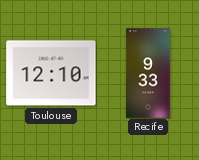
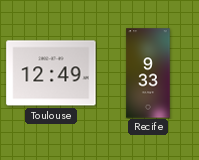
Toulouse: 12:10 -> 12:49 (51, 73)
